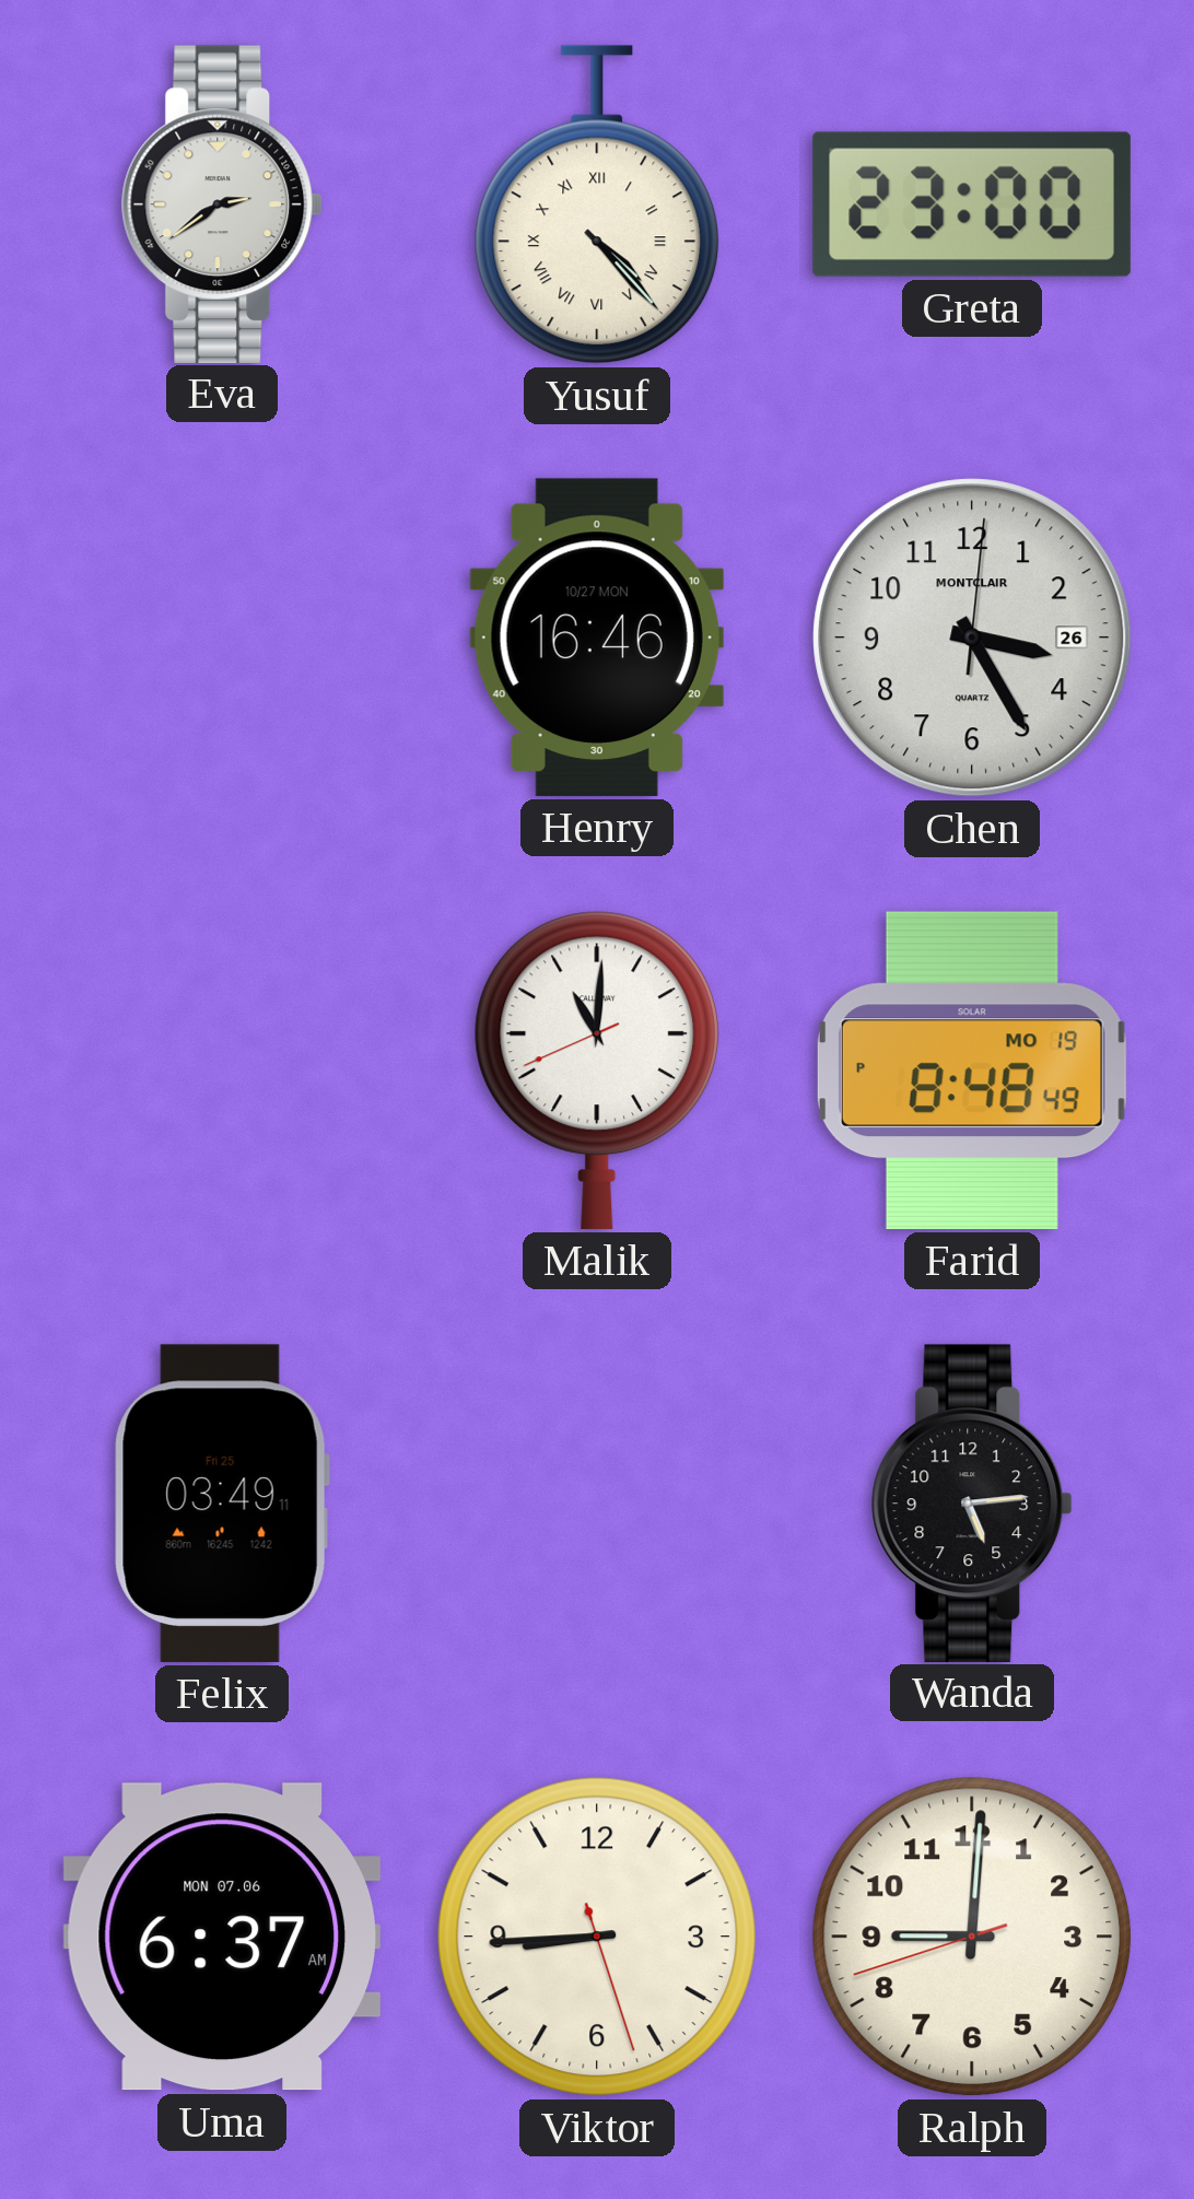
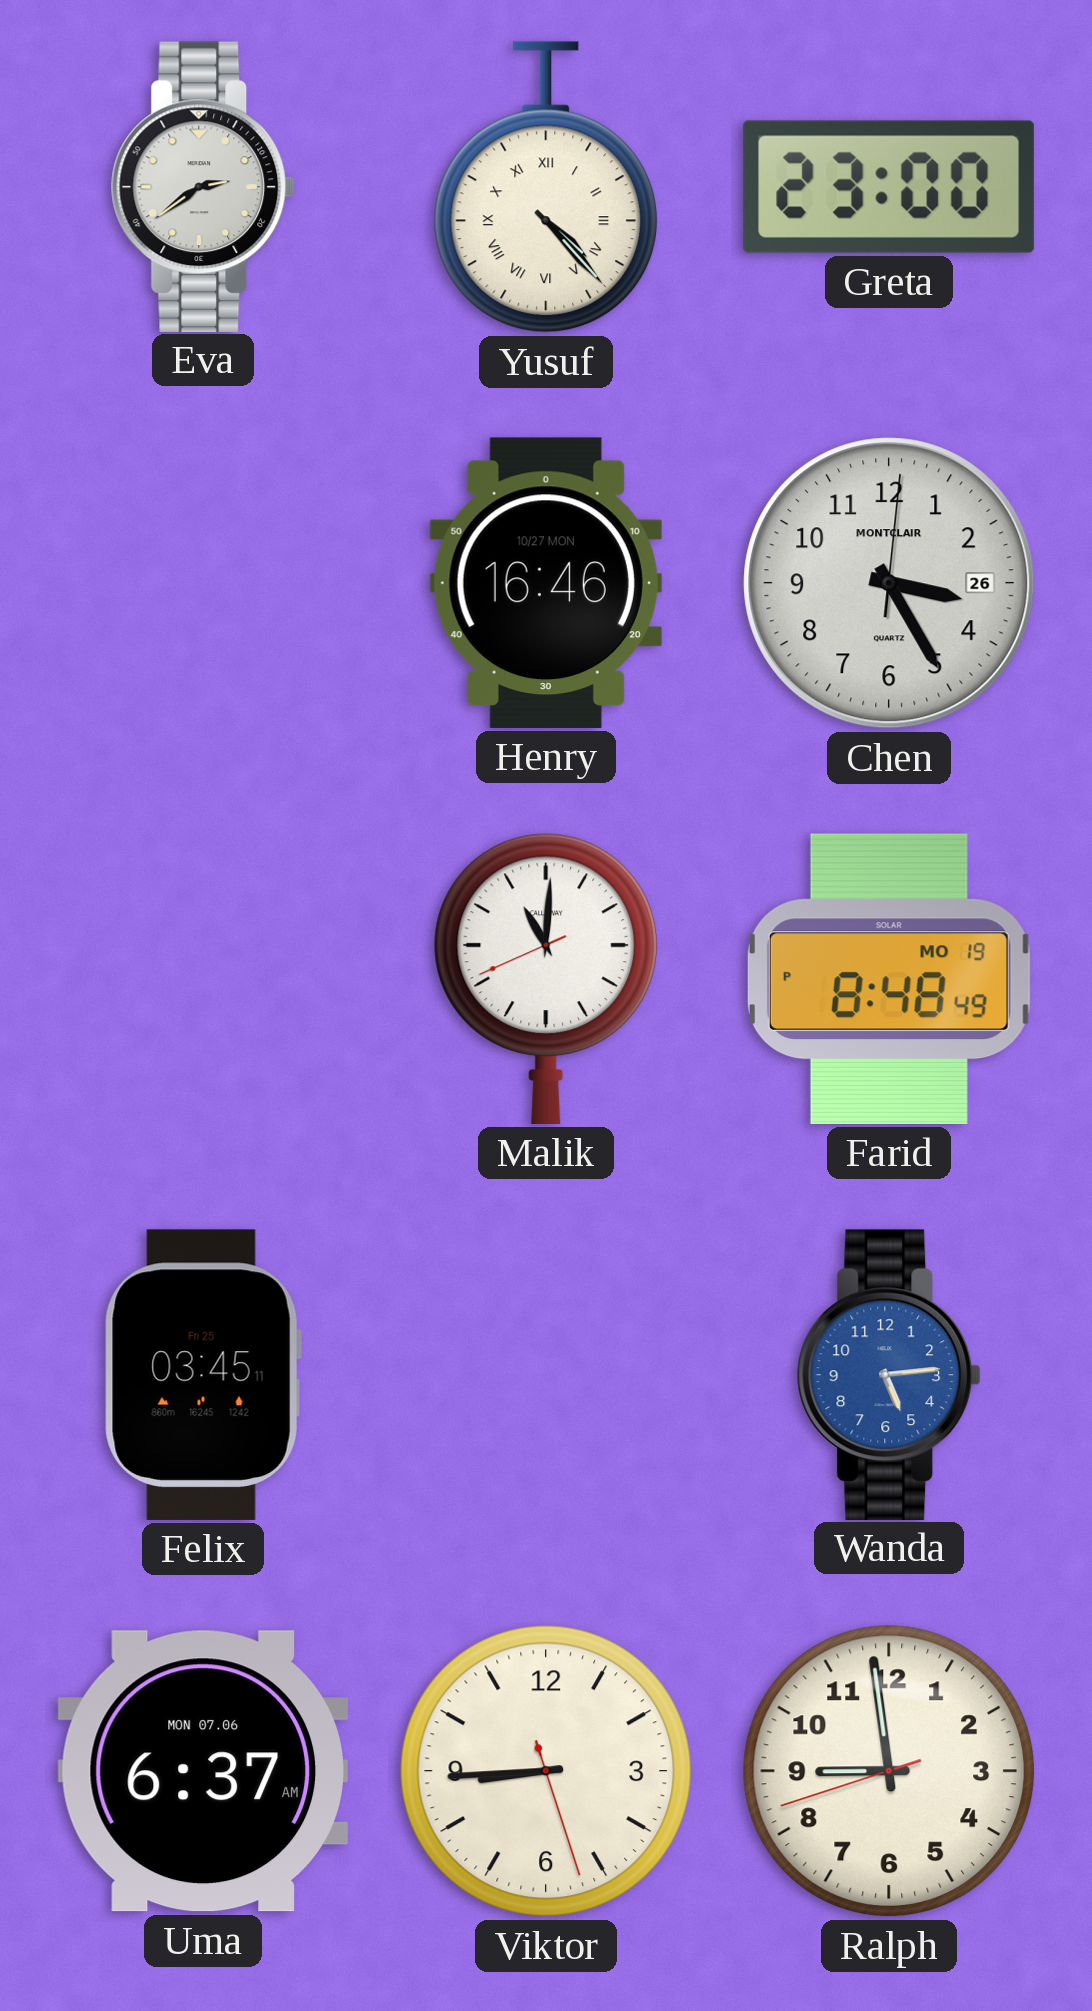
Felix: 03:49 -> 03:45 (203, 1375)
Wanda dial: black -> blue (889, 1374)
Ralph: 9:00 -> 8:58 (889, 1771)
